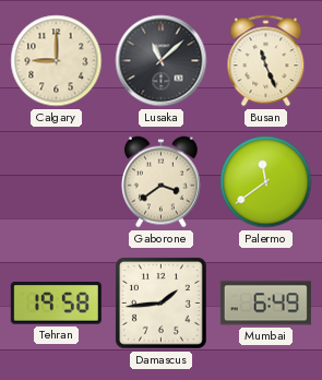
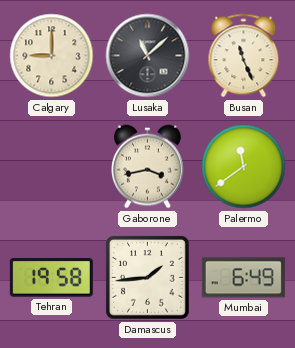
Gaborone: 3:39 -> 3:43 (147, 167)
